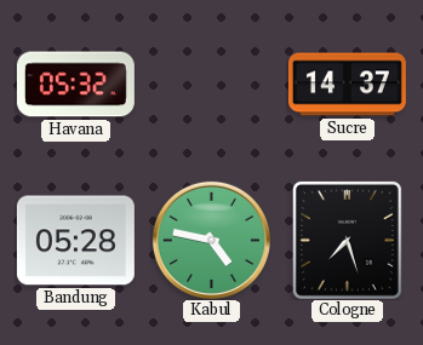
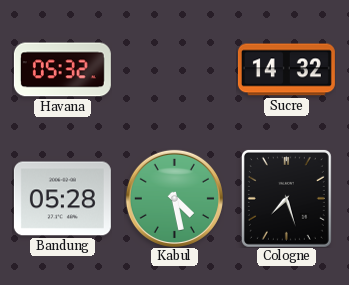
Sucre: 14:37 -> 14:32 (286, 70)
Kabul: 4:47 -> 4:28 (174, 198)
